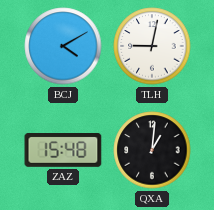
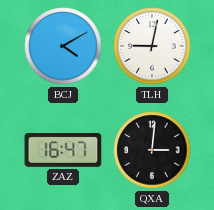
ZAZ: 15:48 -> 16:47 (63, 151)
QXA: 1:01 -> 3:01 (152, 150)
